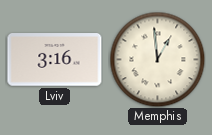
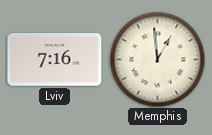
Lviv: 3:16 -> 7:16 (55, 60)
